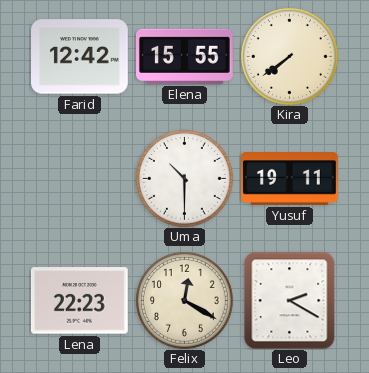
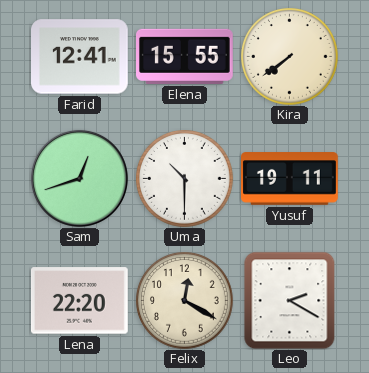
Farid: 12:42 -> 12:41 (80, 57)
Sam: none -> 12:42 (79, 178)
Lena: 22:23 -> 22:20 (79, 301)
